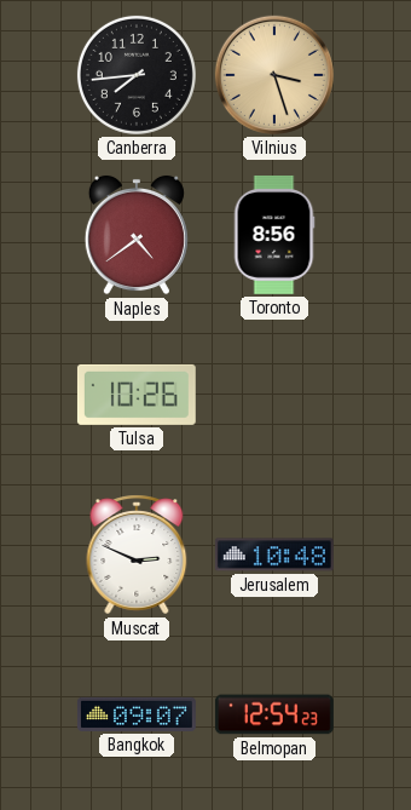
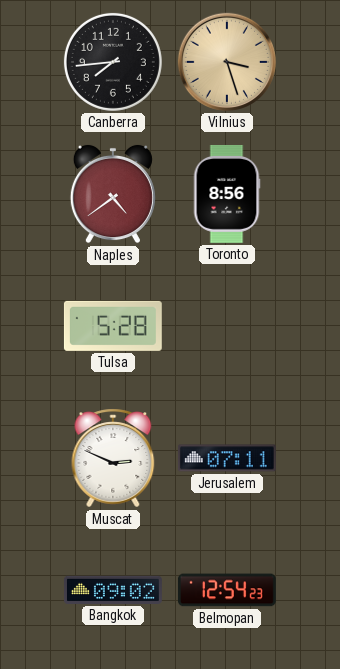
Tulsa: 10:26 -> 5:28 (113, 326)
Jerusalem: 10:48 -> 07:11 (227, 458)
Bangkok: 09:07 -> 09:02 (113, 590)
